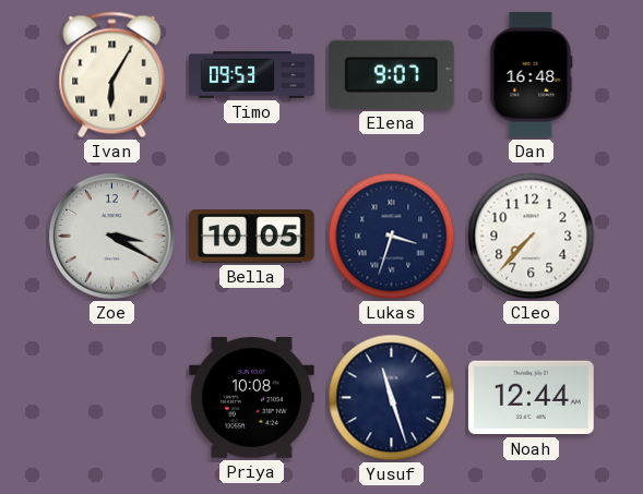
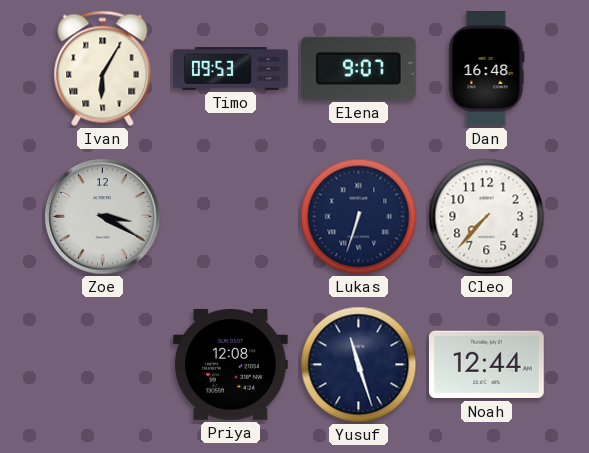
Bella: 10:05 -> none (252, 237)
Lukas: 3:33 -> 6:33 (359, 217)
Priya: 10:08 -> 12:08 (231, 365)
